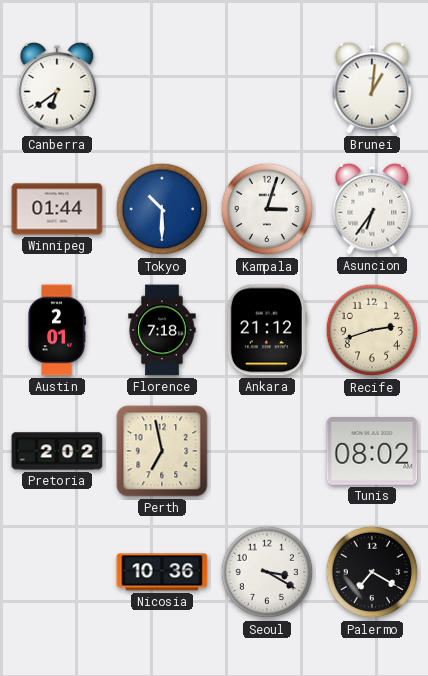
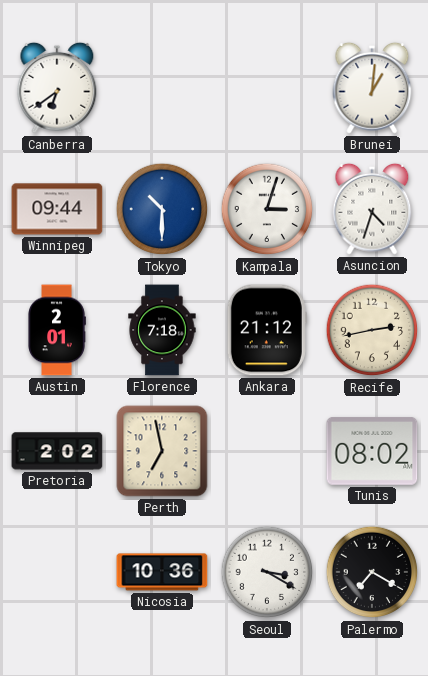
Winnipeg: 01:44 -> 09:44 (57, 209)
Asuncion: 6:36 -> 4:33 (372, 209)
Recife: 2:42 -> 2:43 (372, 330)
